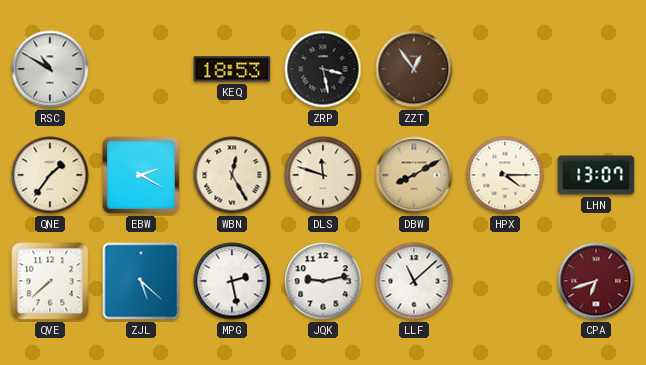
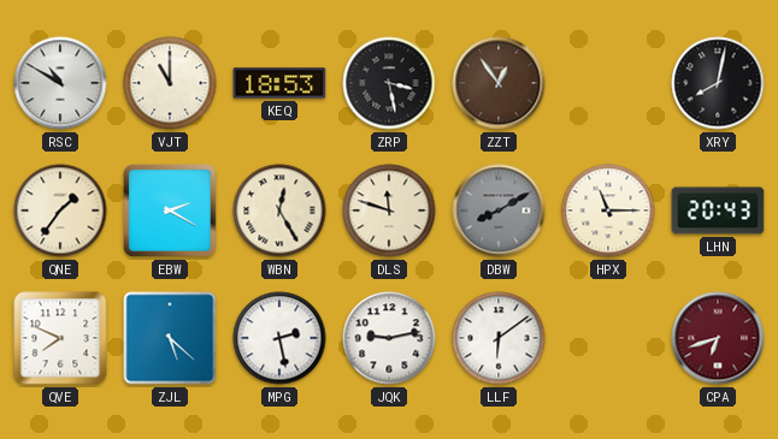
VJT: none -> 11:00 (170, 83)
XRY: none -> 8:02 (718, 83)
DBW dial: champagne -> grey (499, 210)
HPX: 4:15 -> 11:15 (608, 210)
LHN: 13:07 -> 20:43 (718, 210)
QVE: 7:38 -> 7:49 (60, 338)
LLF: 11:08 -> 6:09 (499, 338)
